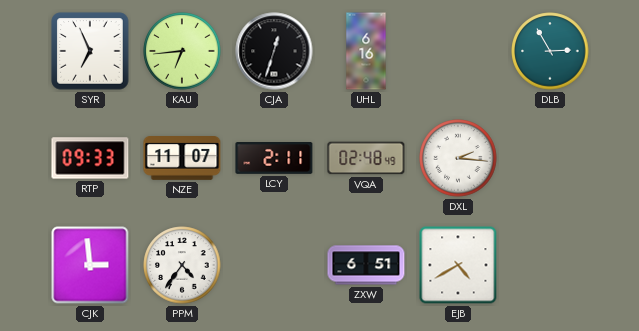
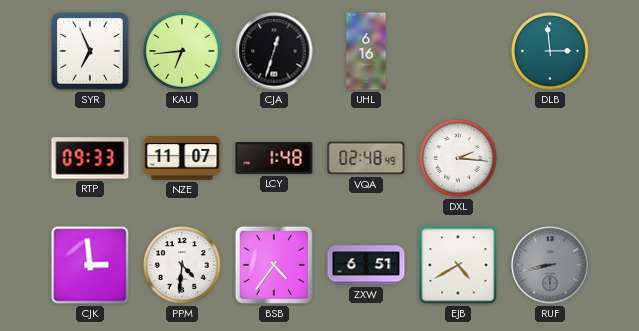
DLB: 2:55 -> 2:59 (550, 51)
LCY: 2:11 -> 1:48 (274, 159)
PPM: 4:36 -> 4:31 (182, 265)
BSB: none -> 4:36 (274, 265)
RUF: none -> 8:43 (550, 265)
